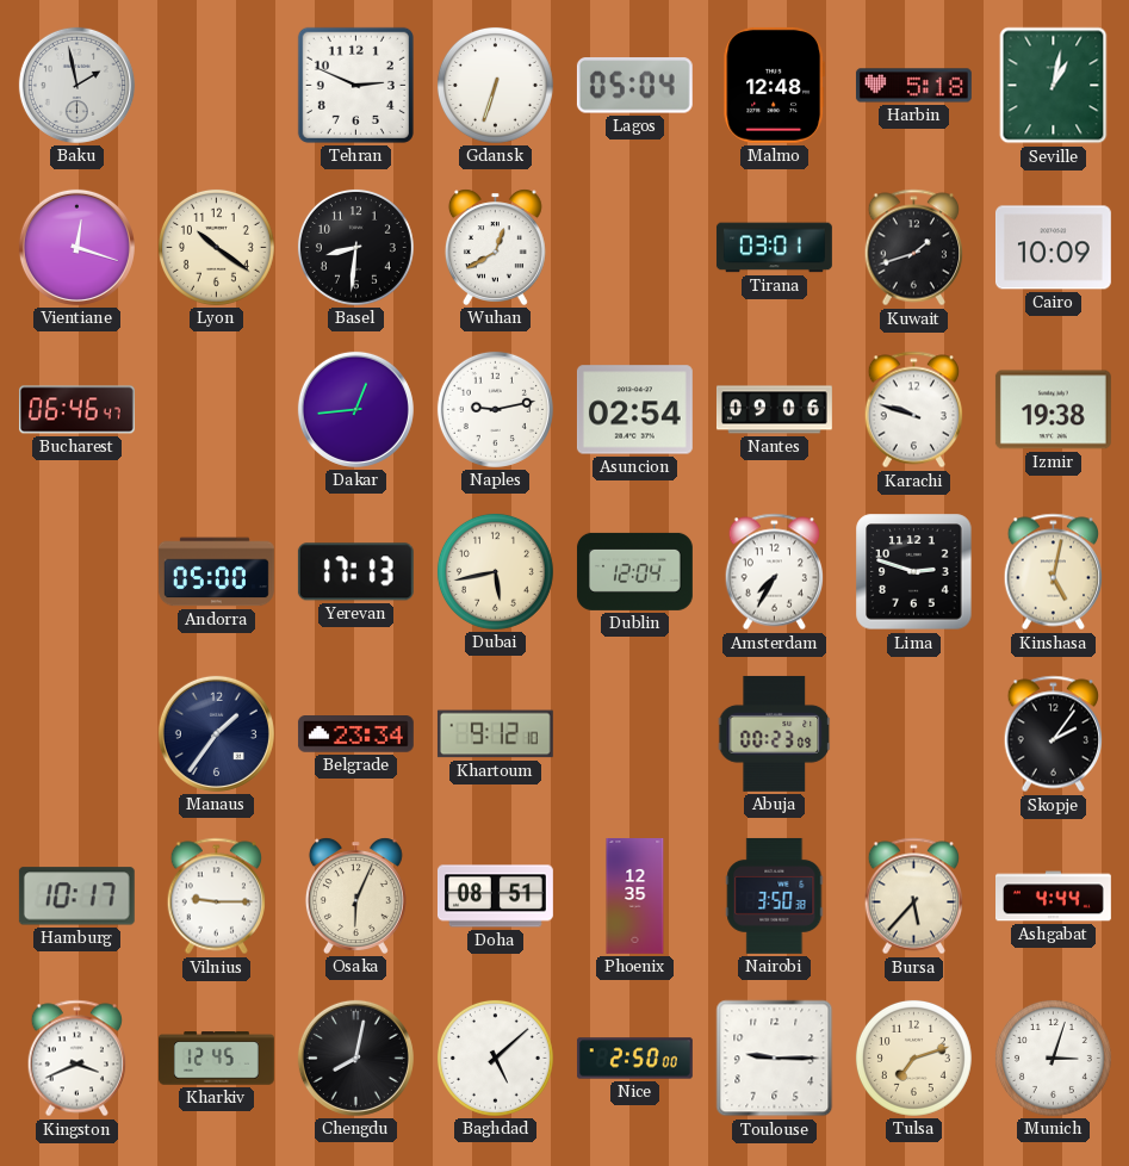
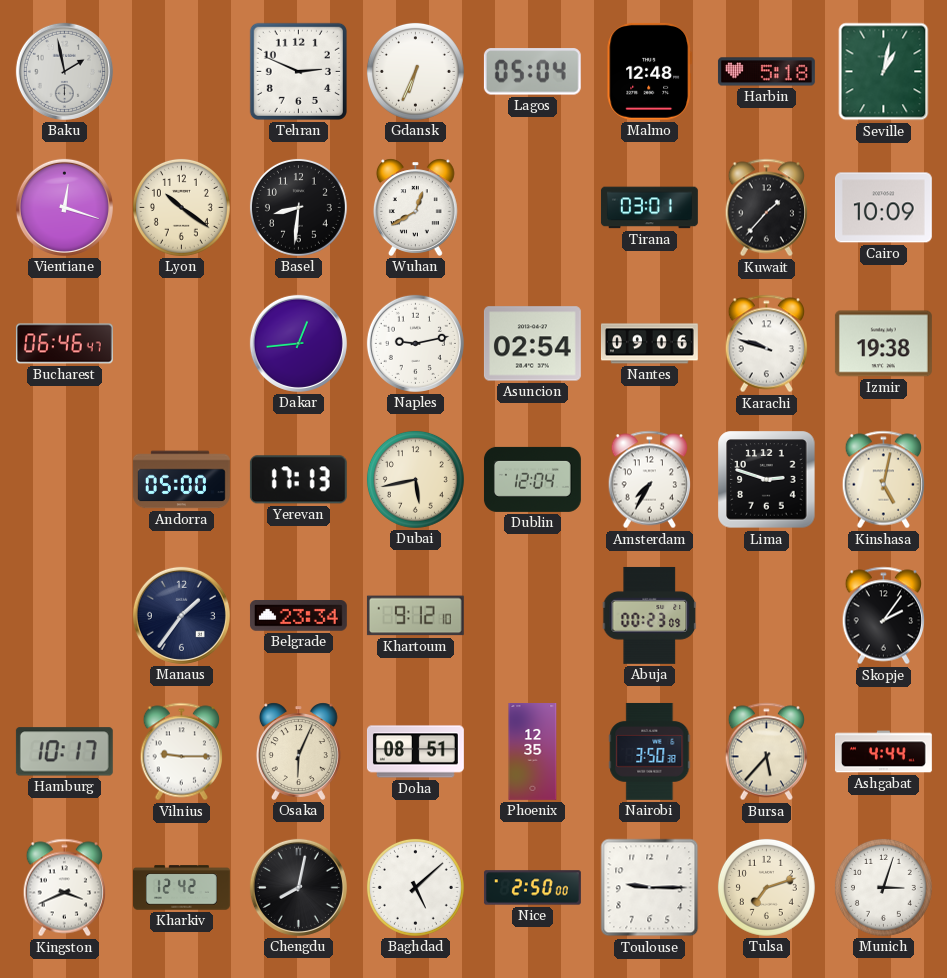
Gdansk: 6:33 -> 6:34 (415, 71)
Kuwait: 1:42 -> 1:37 (766, 208)
Kharkiv: 12:45 -> 12:42 (182, 888)
